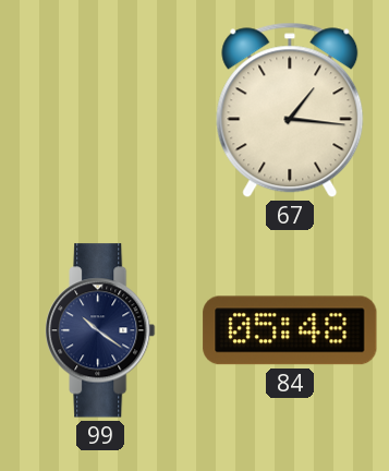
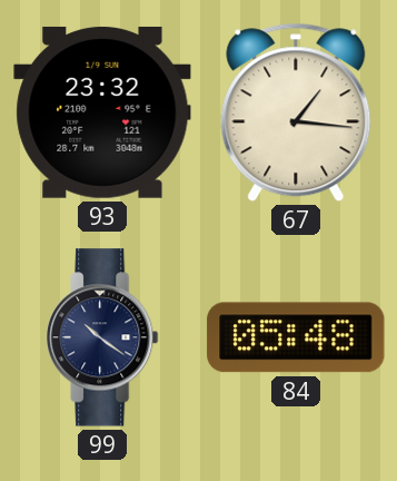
93: none -> 23:32 (102, 112)
